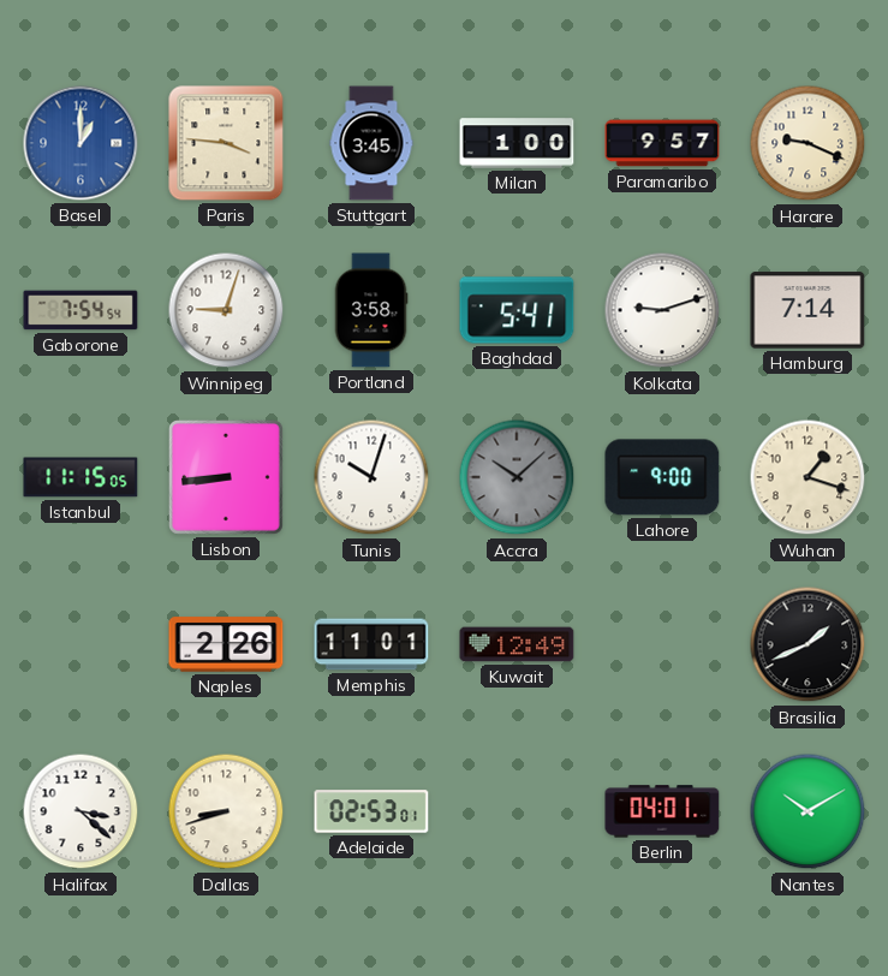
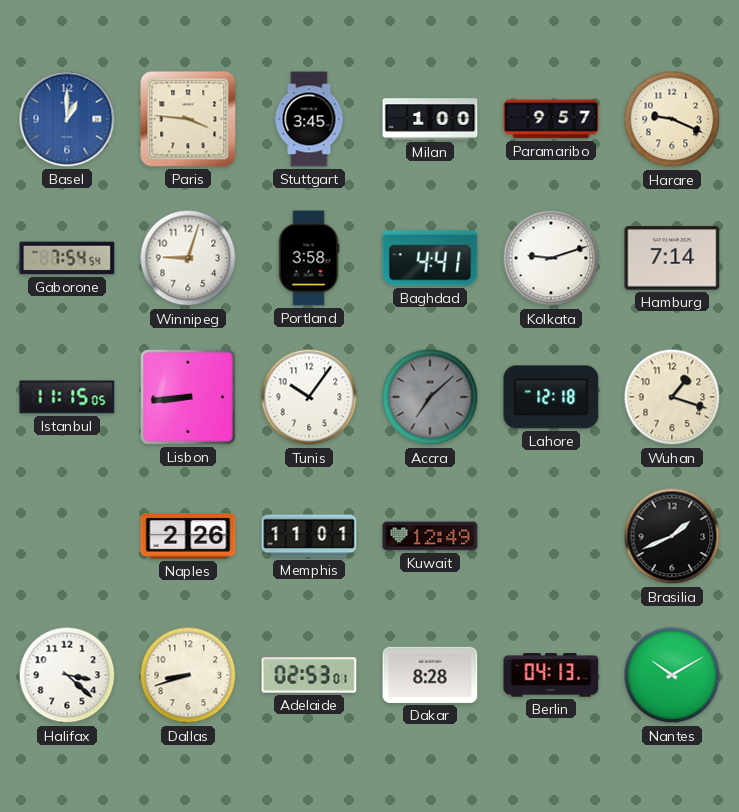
Baghdad: 5:41 -> 4:41 (430, 258)
Tunis: 10:03 -> 10:06 (309, 397)
Accra: 10:08 -> 7:08 (430, 397)
Lahore: 9:00 -> 12:18 (551, 397)
Dakar: none -> 8:28 (430, 675)
Berlin: 04:01 -> 04:13 (551, 675)
